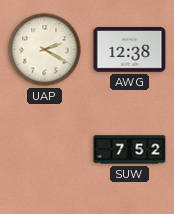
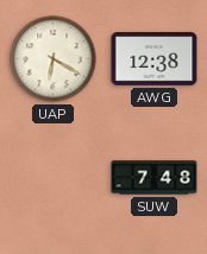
UAP: 2:20 -> 6:20 (54, 59)
SUW: 7:52 -> 7:48 (155, 178)
